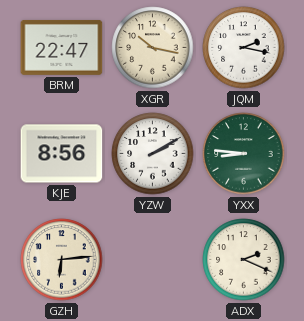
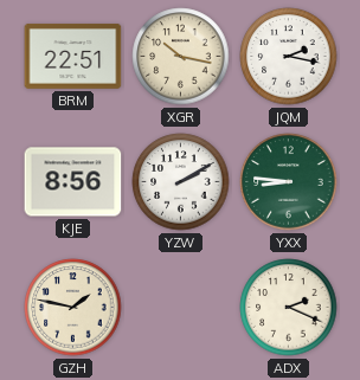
BRM: 22:47 -> 22:51 (73, 56)
GZH: 6:14 -> 1:47 (73, 308)
